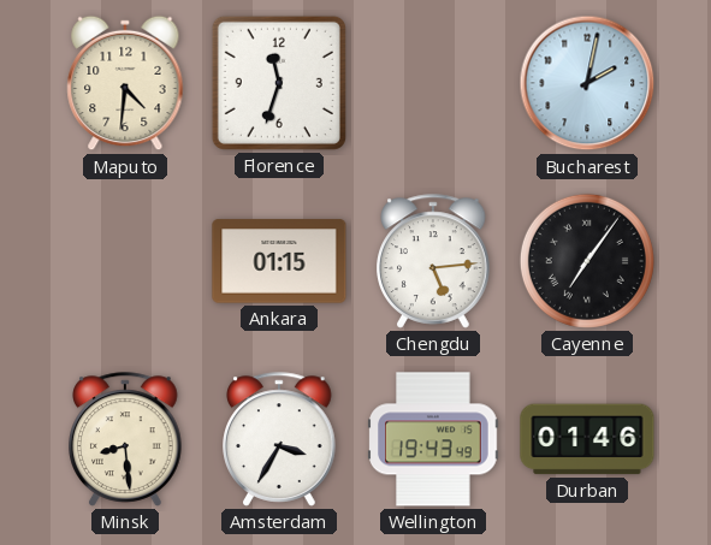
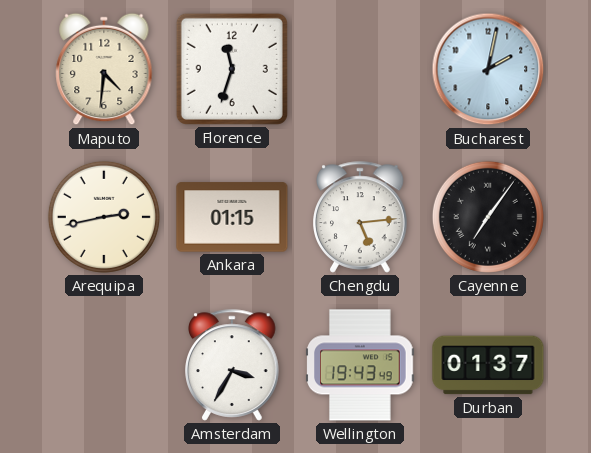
Arequipa: none -> 2:43 (104, 217)
Minsk: 8:29 -> none (125, 439)
Durban: 01:46 -> 01:37 (488, 365)
